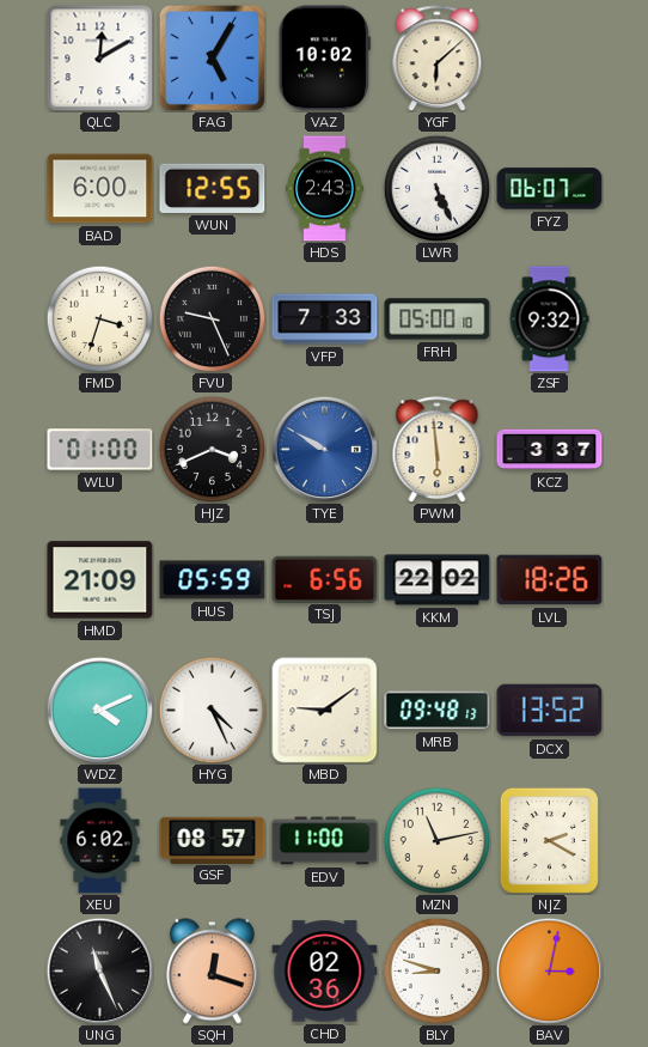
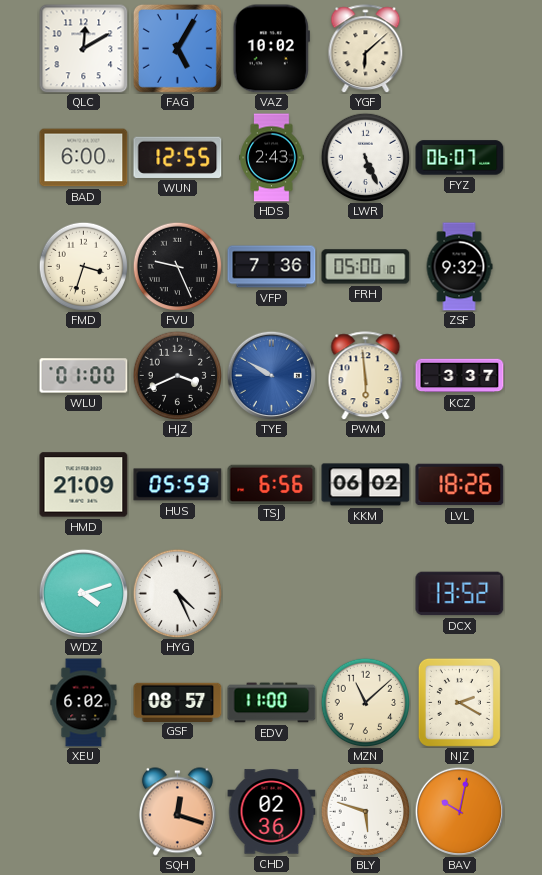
VFP: 7:33 -> 7:36 (272, 267)
KKM: 22:02 -> 06:02 (366, 485)
WDZ: 4:11 -> 4:12 (83, 593)
MBD: 9:09 -> none (325, 711)
MRB: 09:48 -> none (438, 711)
MZN: 11:13 -> 11:08 (365, 702)
UNG: 11:26 -> none (99, 970)
BLY: 8:48 -> 5:48 (365, 811)
BAV: 3:02 -> 10:02 (459, 811)
